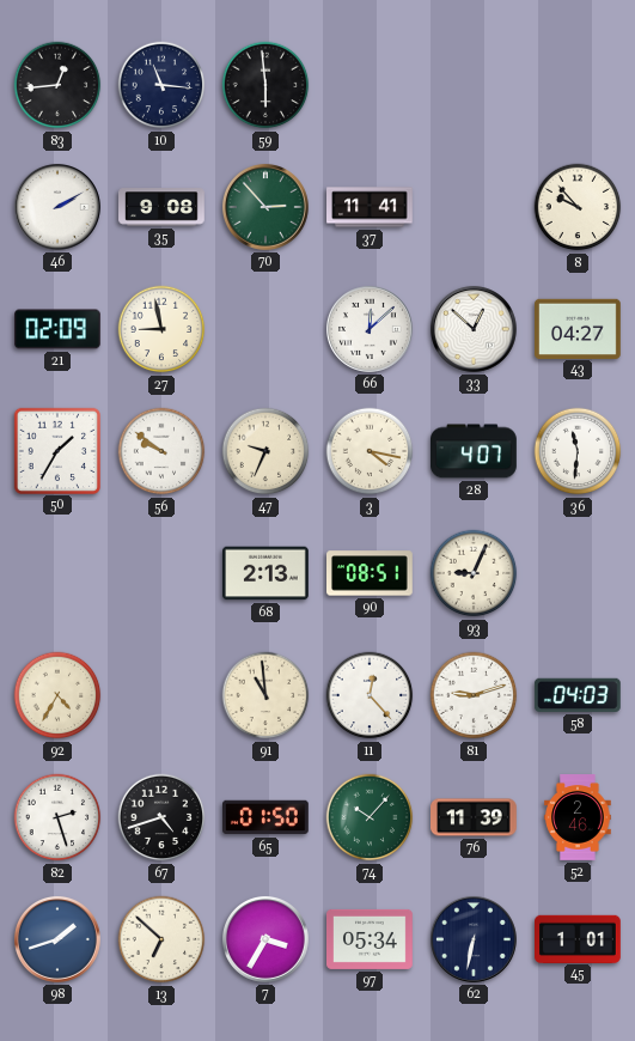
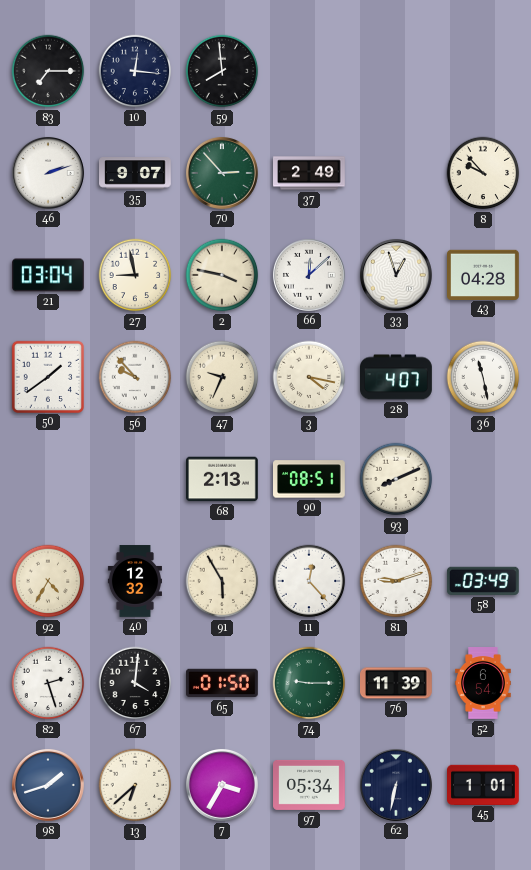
83: 12:44 -> 7:15 (48, 71)
10: 11:16 -> 12:16 (135, 71)
59: 5:59 -> 7:59 (222, 71)
46: 2:10 -> 2:12 (48, 173)
35: 9:08 -> 9:07 (135, 173)
37: 11:41 -> 2:49 (309, 173)
21: 02:09 -> 03:04 (49, 275)
2: none -> 3:47 (222, 275)
33: 12:52 -> 12:57 (396, 275)
43: 04:27 -> 04:28 (484, 274)
50: 1:35 -> 1:39 (47, 376)
56: 9:51 -> 9:53 (135, 377)
36: 11:31 -> 11:28 (483, 377)
93: 9:04 -> 8:11 (396, 479)
40: none -> 12:32 (135, 581)
91: 10:59 -> 5:55 (222, 581)
58: 04:03 -> 03:49 (483, 581)
67: 4:42 -> 4:01 (135, 683)
74: 10:07 -> 9:15 (309, 683)
52: 2:46 -> 6:54 (483, 683)
13: 6:52 -> 6:38 (135, 785)
